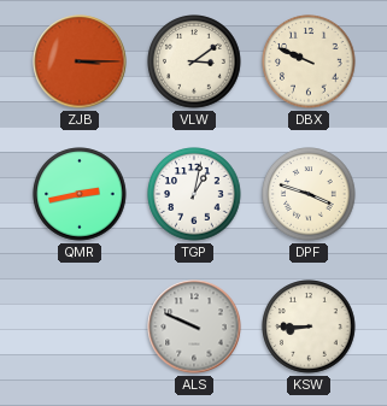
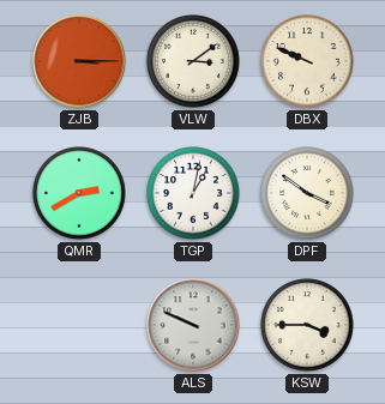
QMR: 2:43 -> 2:40 (79, 193)
DPF: 3:48 -> 3:51 (307, 193)
KSW: 8:45 -> 3:45 (307, 325)
